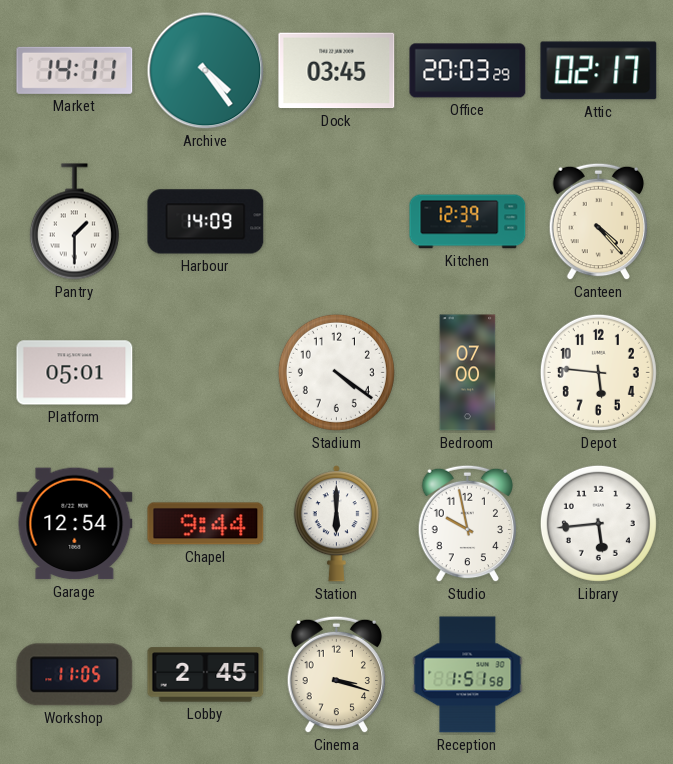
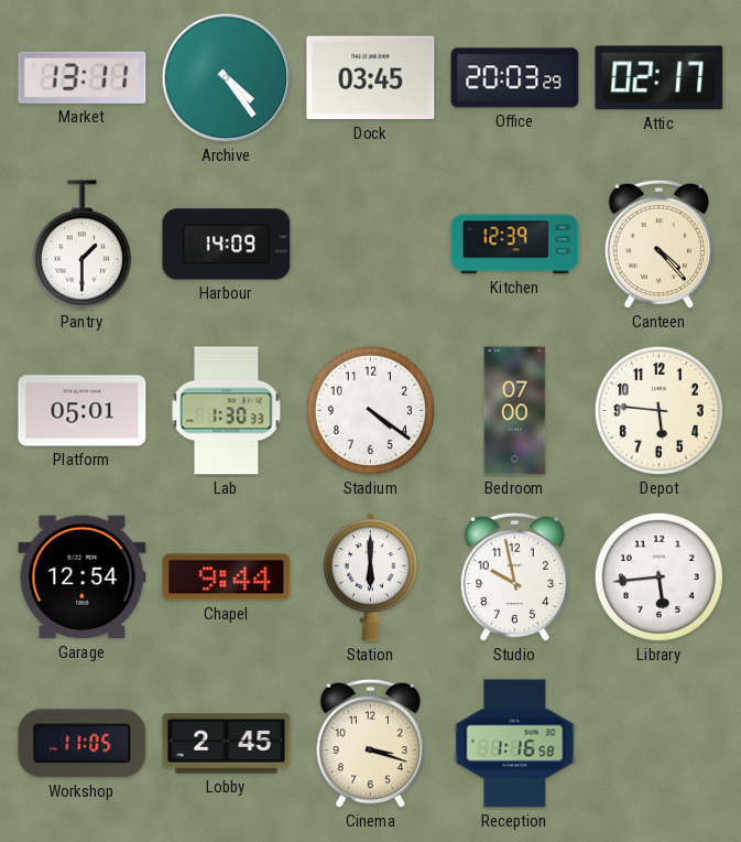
Market: 14:11 -> 13:11 (83, 77)
Lab: none -> 1:30 (227, 411)
Reception: 1:51 -> 1:16 (515, 744)
